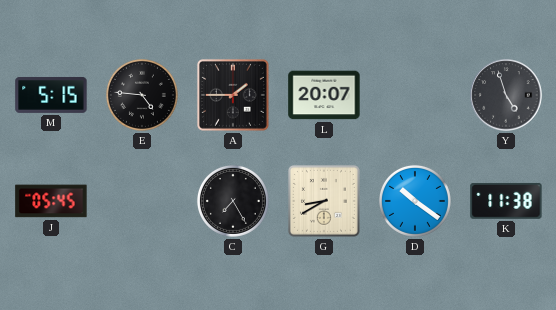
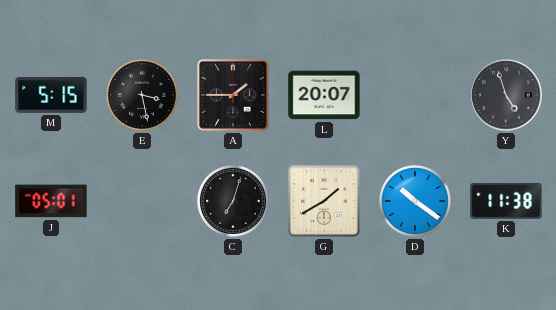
E: 4:46 -> 3:28 (142, 95)
J: 05:45 -> 05:01 (51, 201)
C: 7:25 -> 7:03 (233, 201)
G: 8:40 -> 1:40 (324, 201)
